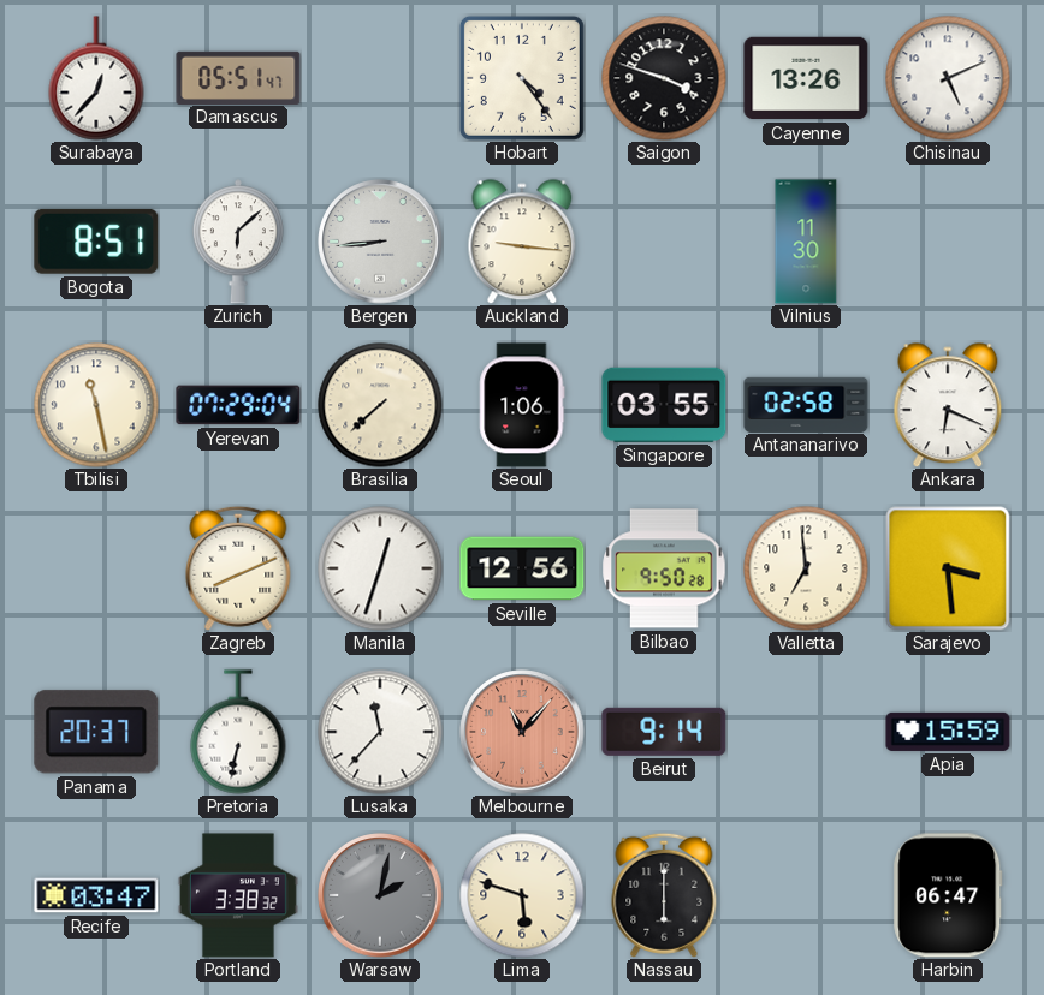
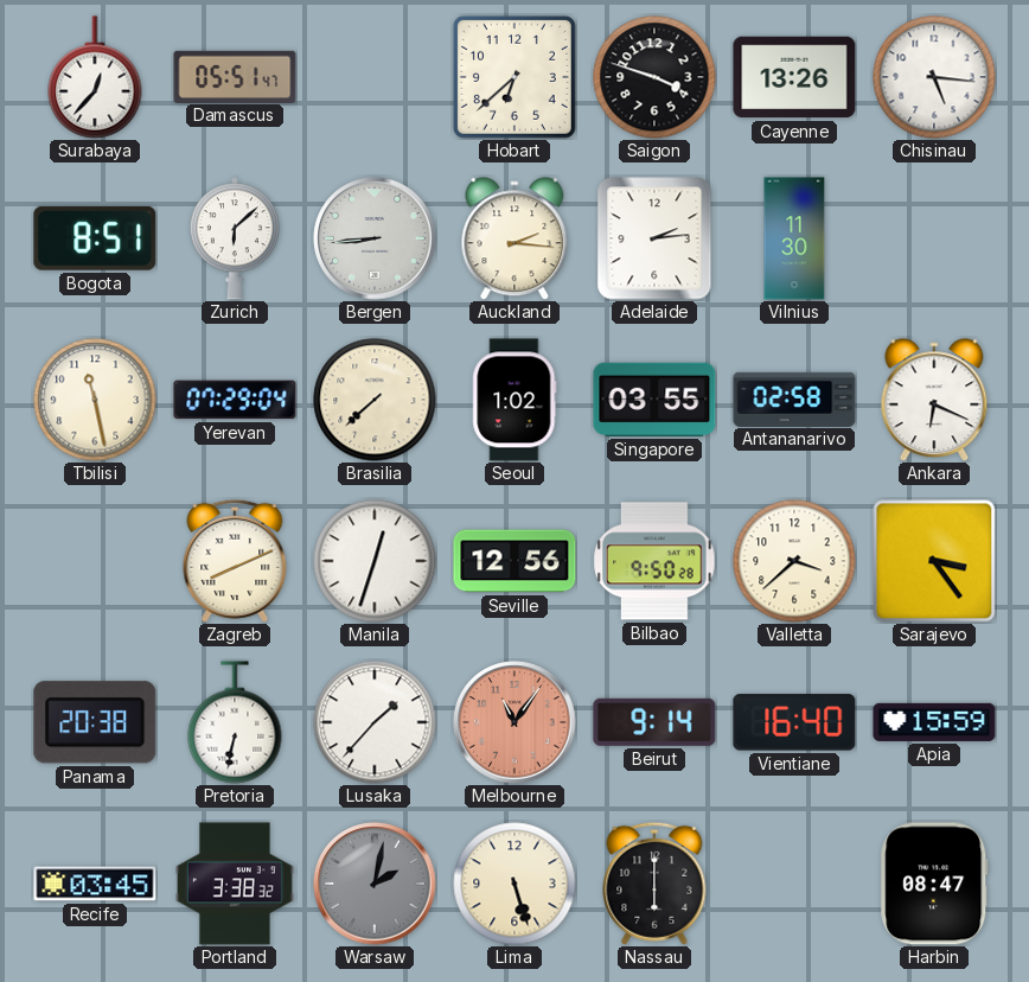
Hobart: 4:24 -> 6:38 (514, 77)
Chisinau: 5:11 -> 5:16 (934, 77)
Auckland: 9:16 -> 2:16 (514, 238)
Adelaide: none -> 2:14 (654, 238)
Seoul: 1:06 -> 1:02 (514, 400)
Valletta: 6:59 -> 3:38 (794, 561)
Sarajevo: 3:29 -> 3:24 (934, 561)
Panama: 20:37 -> 20:38 (95, 722)
Lusaka: 11:37 -> 1:37 (375, 722)
Melbourne: 11:07 -> 11:06 (514, 722)
Vientiane: none -> 16:40 (794, 722)
Recife: 03:47 -> 03:45 (95, 884)
Lima: 5:48 -> 5:27 (514, 884)
Harbin: 06:47 -> 08:47 (934, 884)
